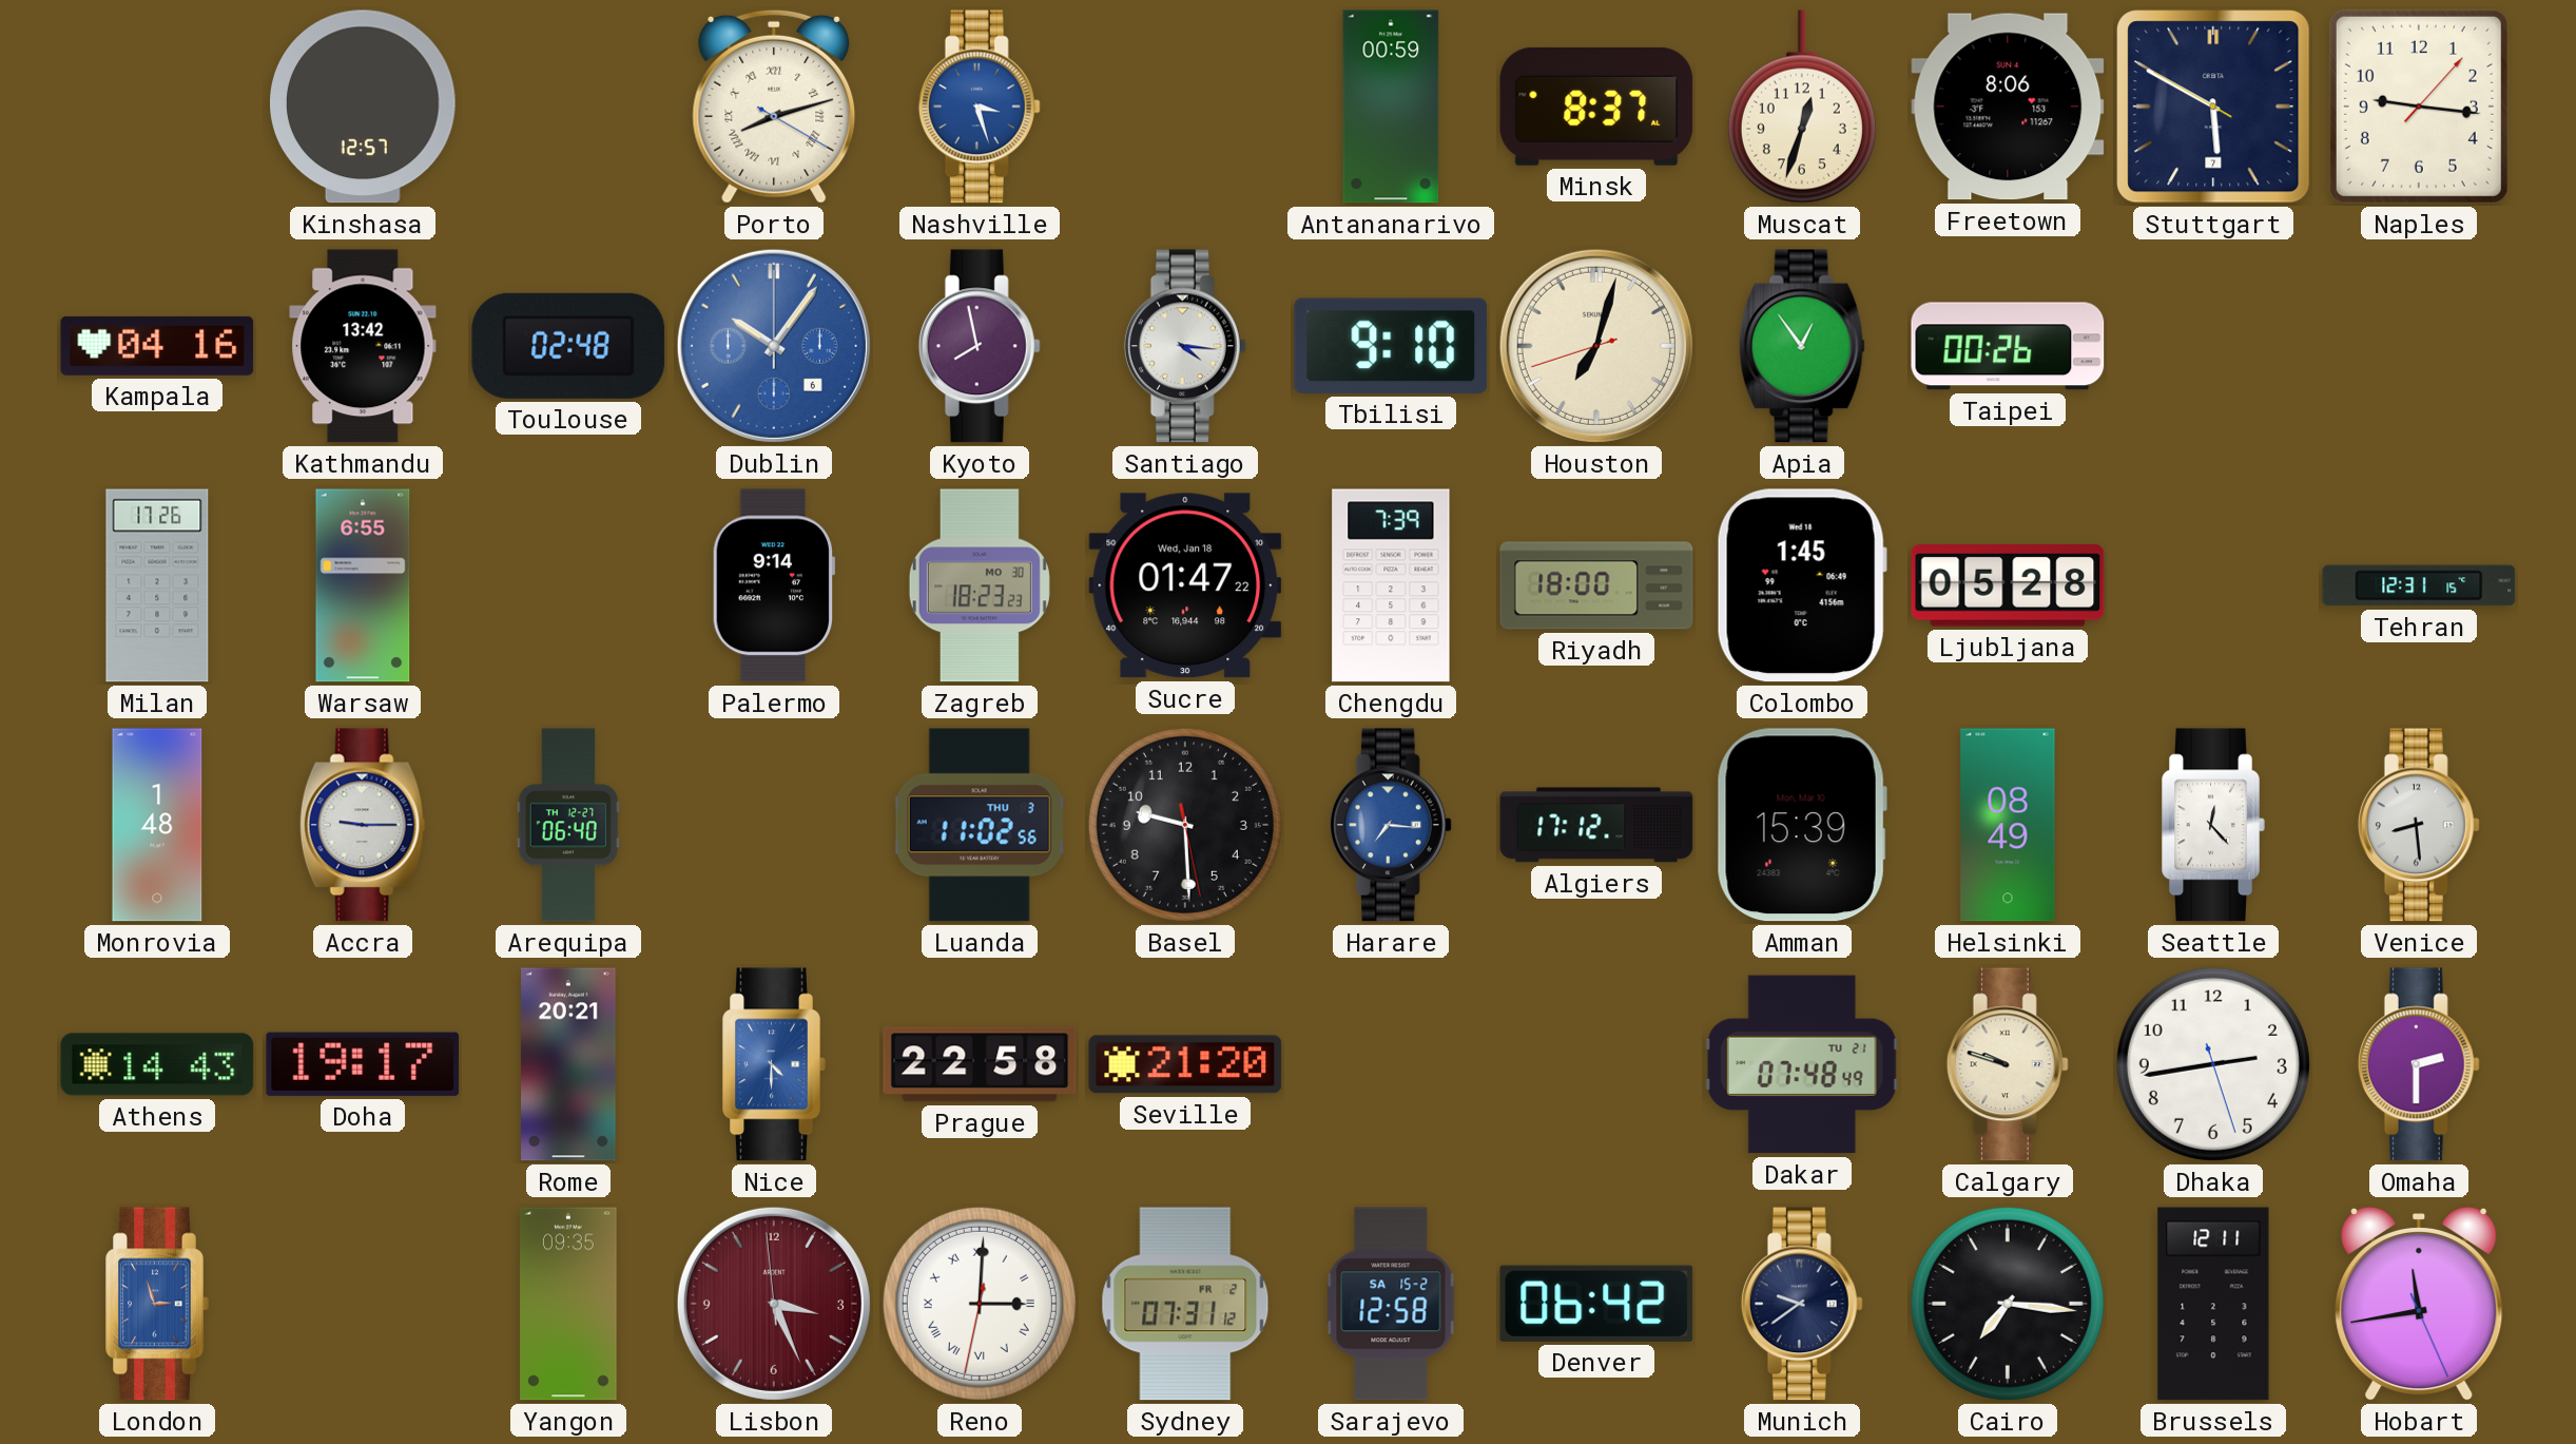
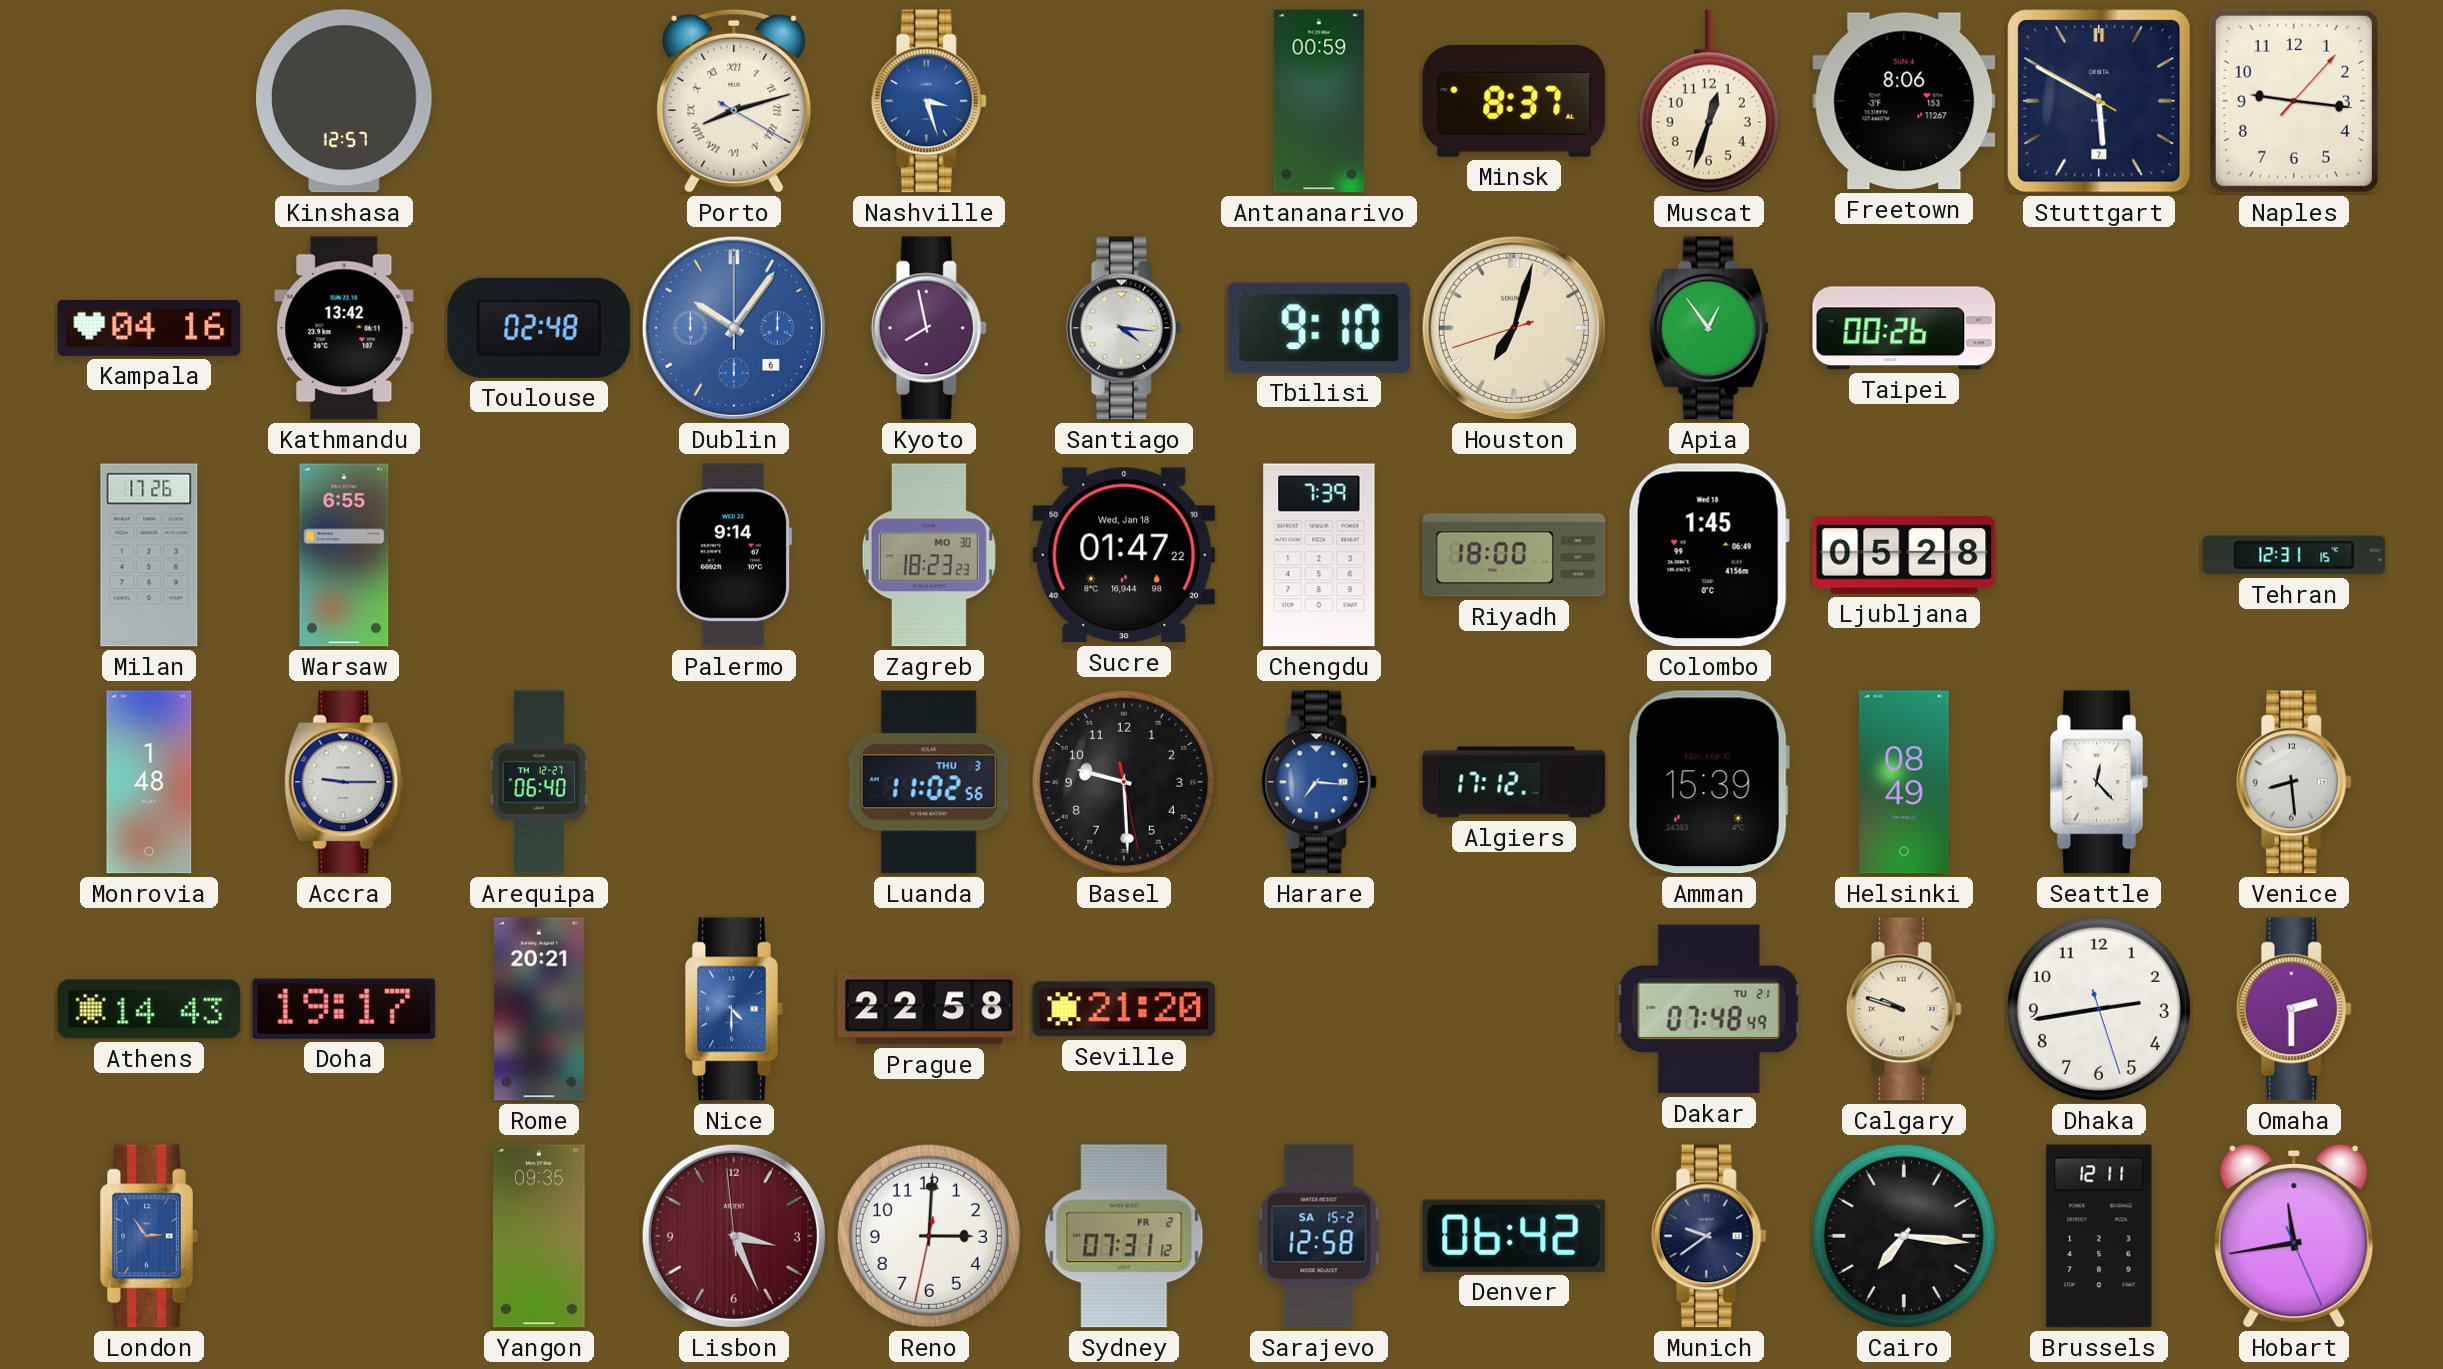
London: 2:57 -> 2:54 (149, 1236)
Reno numerals: Roman -> Arabic (929, 1236)
